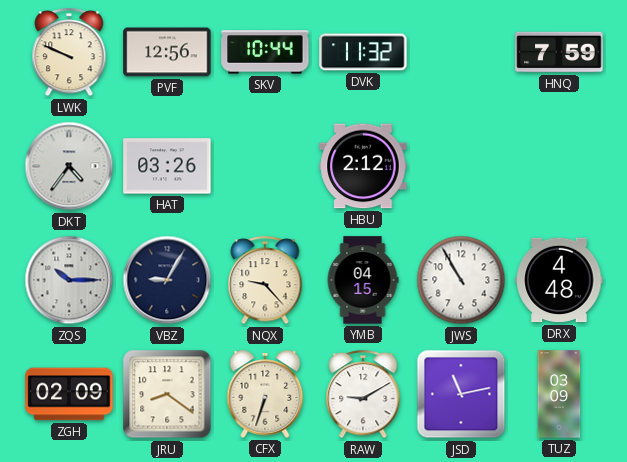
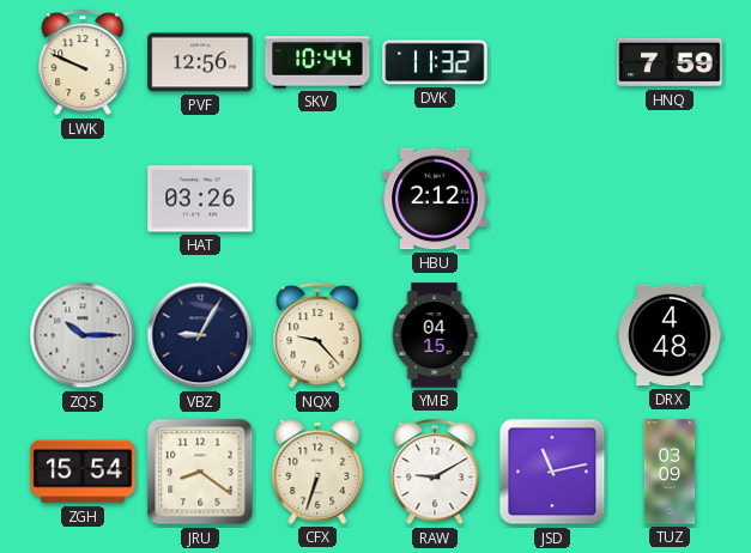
DKT: 4:36 -> none (69, 166)
JWS: 10:55 -> none (461, 280)
ZGH: 02:09 -> 15:54 (83, 472)
